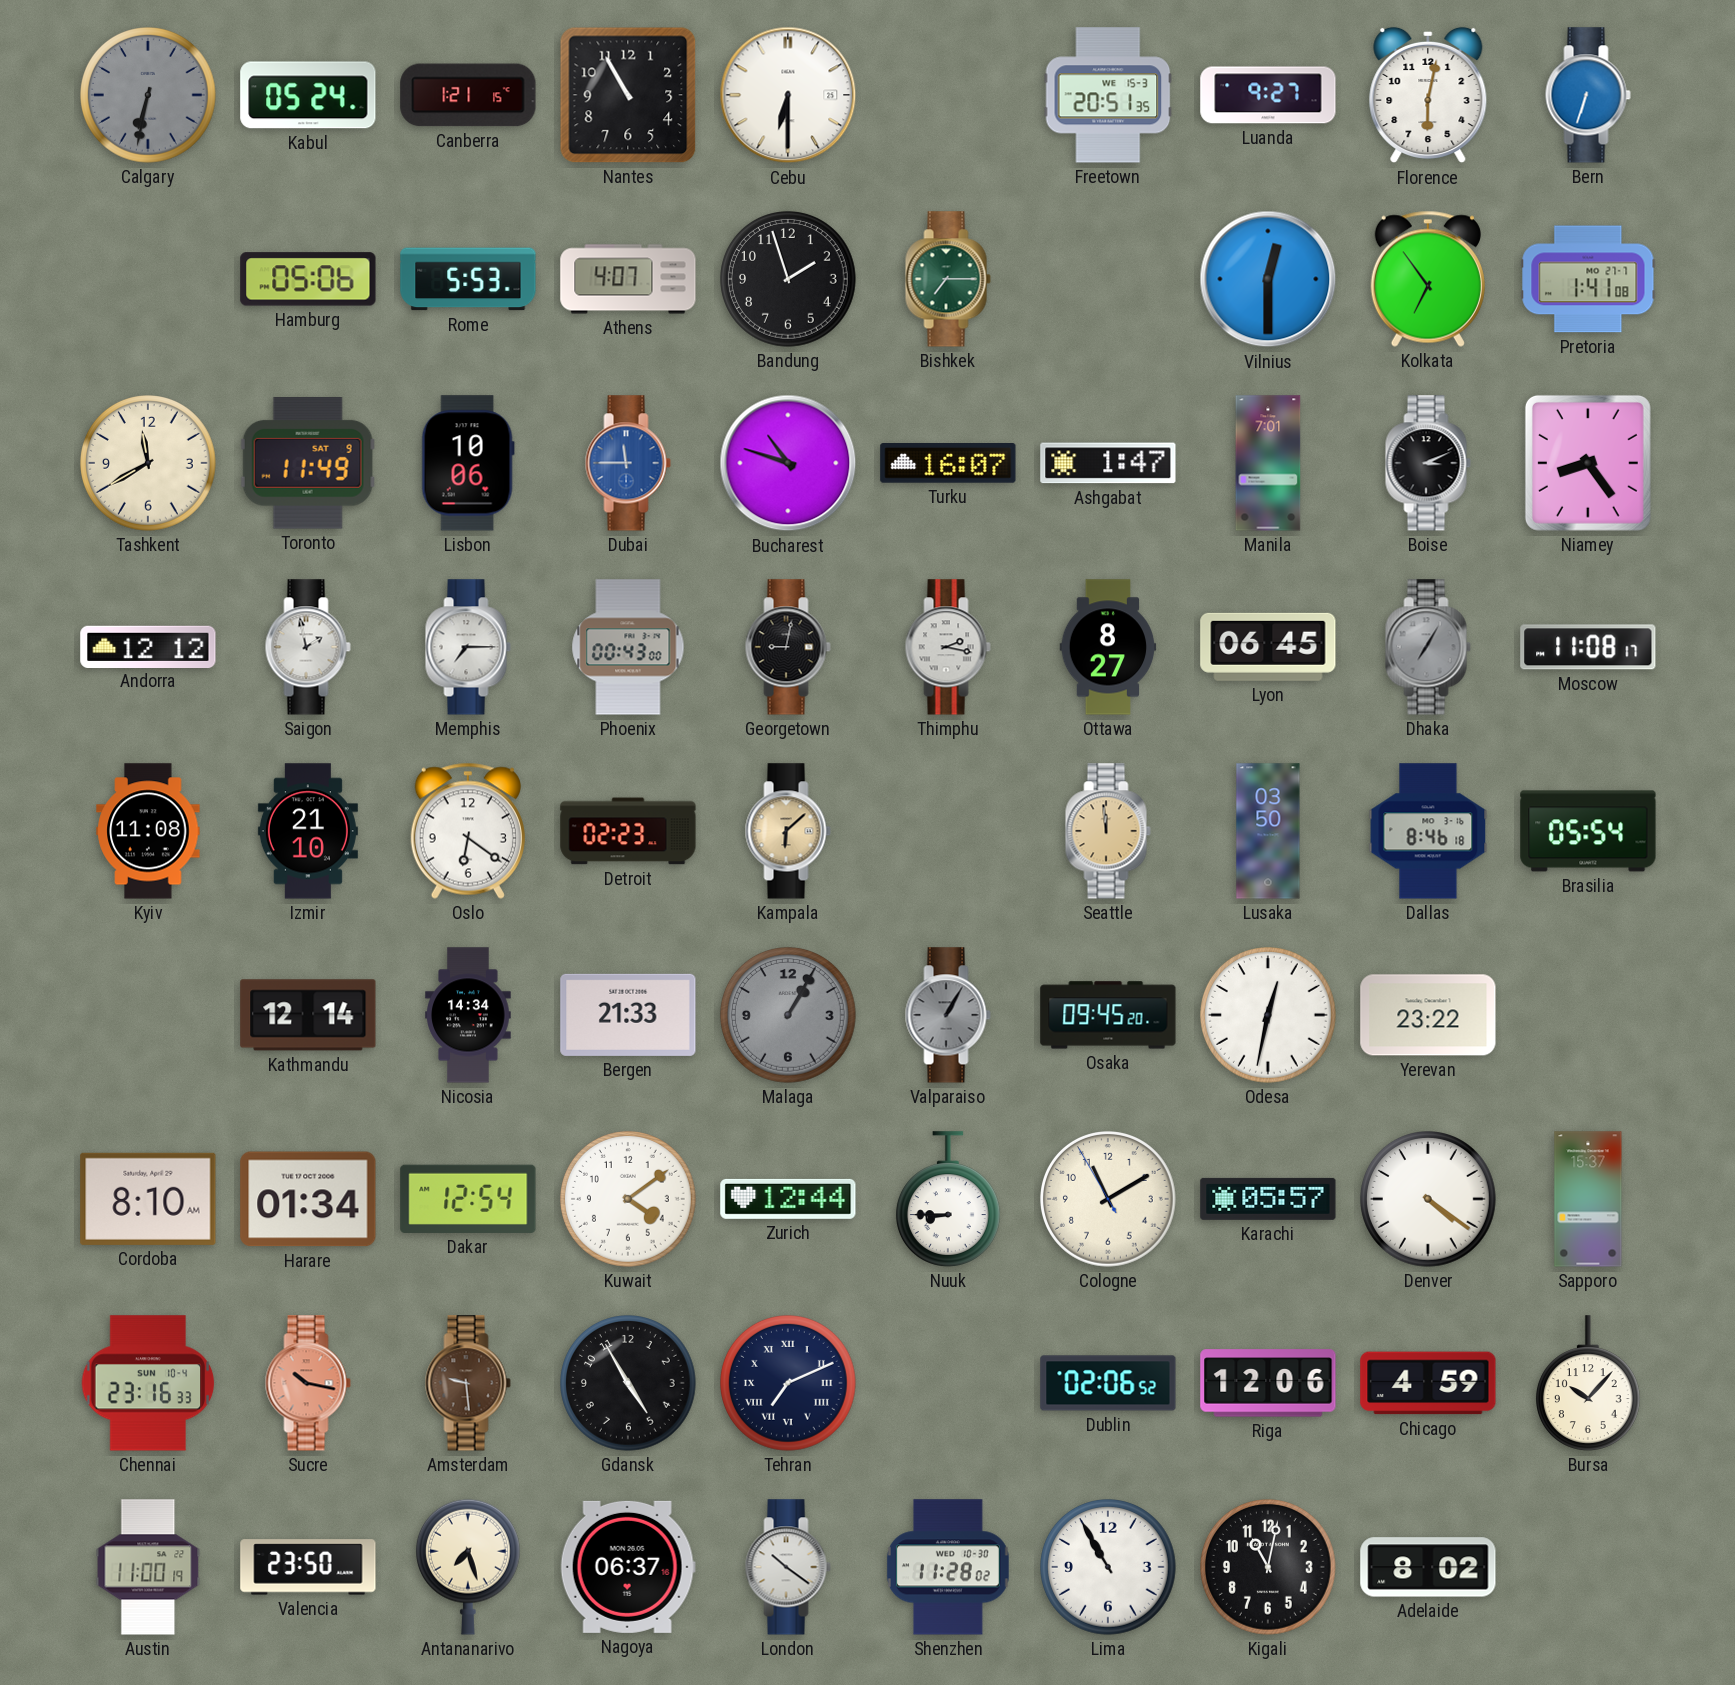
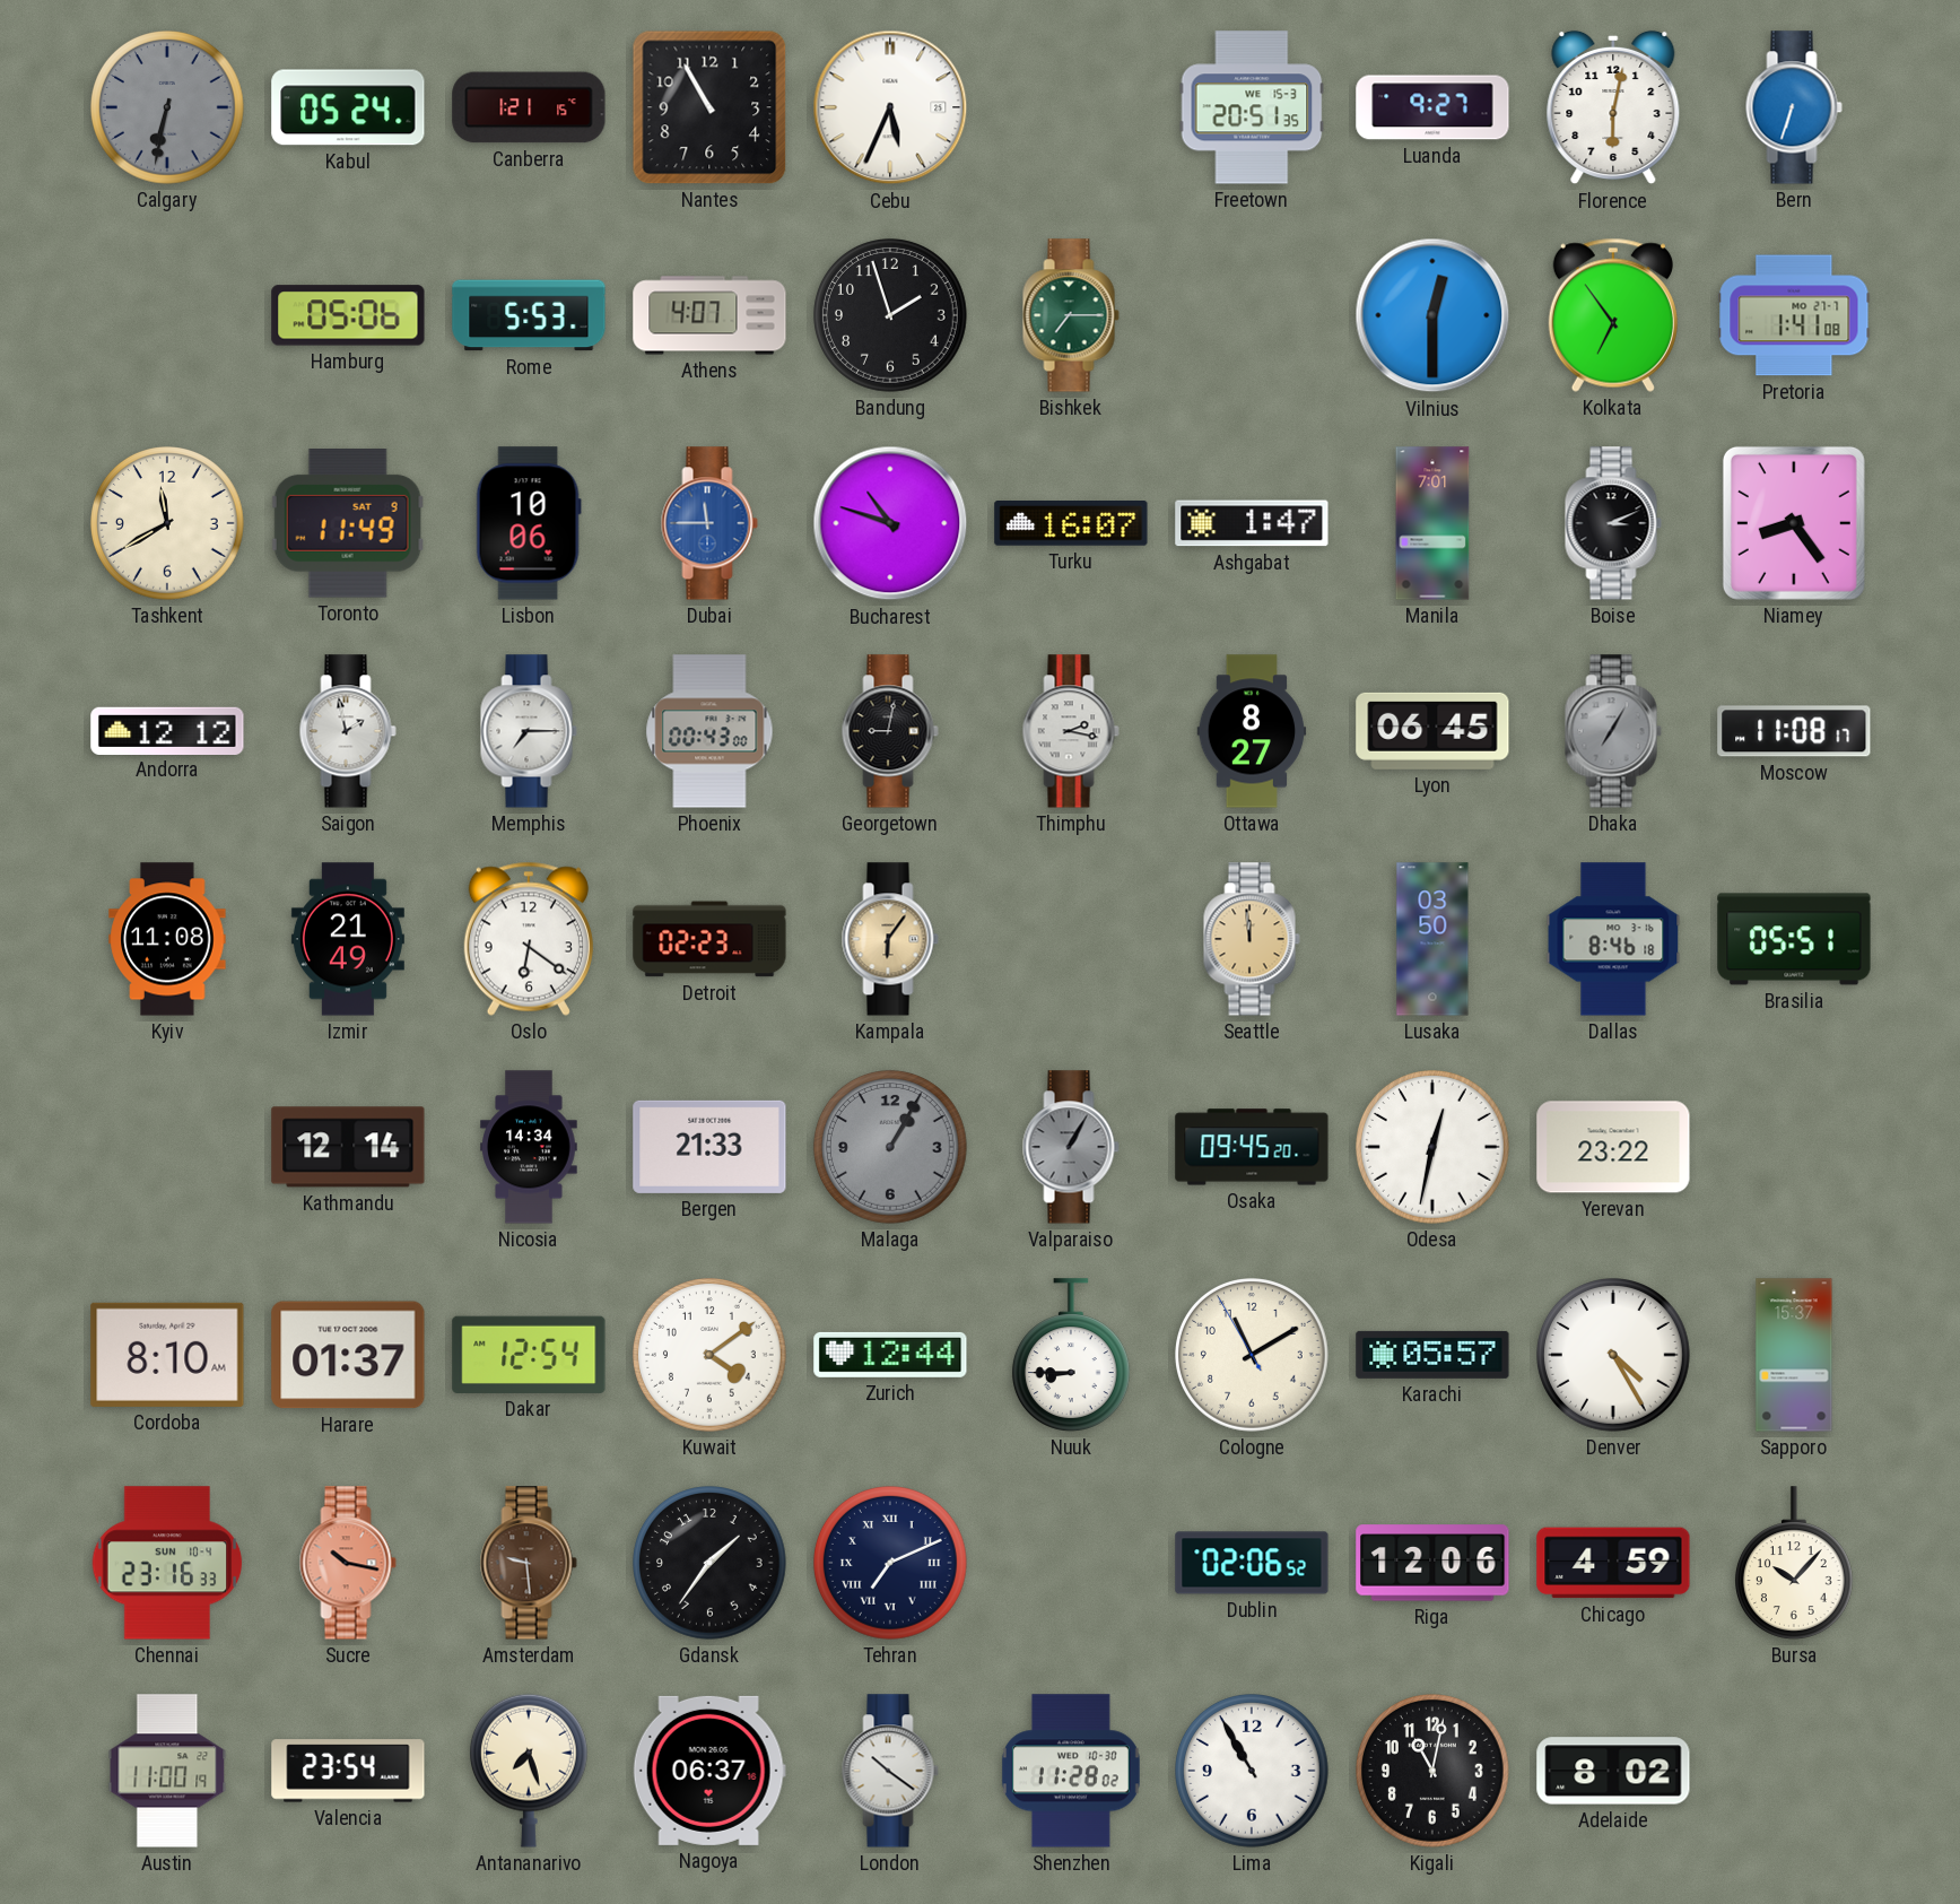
Cebu: 6:30 -> 5:34 (890, 107)
Izmir: 21:10 -> 21:49 (348, 939)
Kampala: 6:08 -> 6:06 (890, 939)
Brasilia: 05:54 -> 05:51 (1794, 939)
Harare: 01:34 -> 01:37 (348, 1355)
Denver: 4:21 -> 4:25 (1614, 1356)
Gdansk: 4:55 -> 1:36 (711, 1564)
Valencia: 23:50 -> 23:54 (348, 1771)
